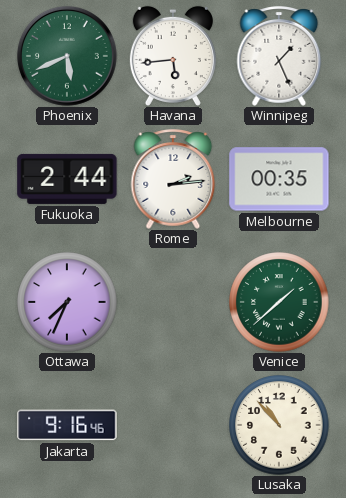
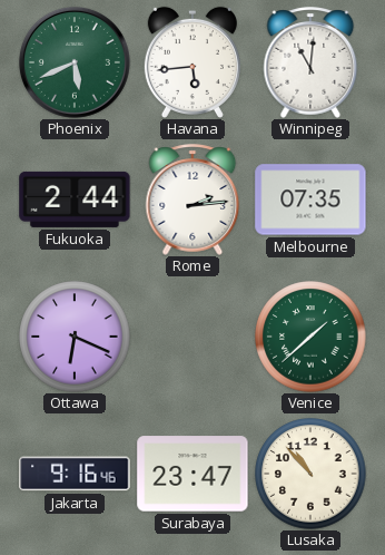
Winnipeg: 1:26 -> 11:01 (310, 62)
Melbourne: 00:35 -> 07:35 (310, 199)
Ottawa: 7:34 -> 6:19 (75, 337)
Surabaya: none -> 23:47 (192, 474)
